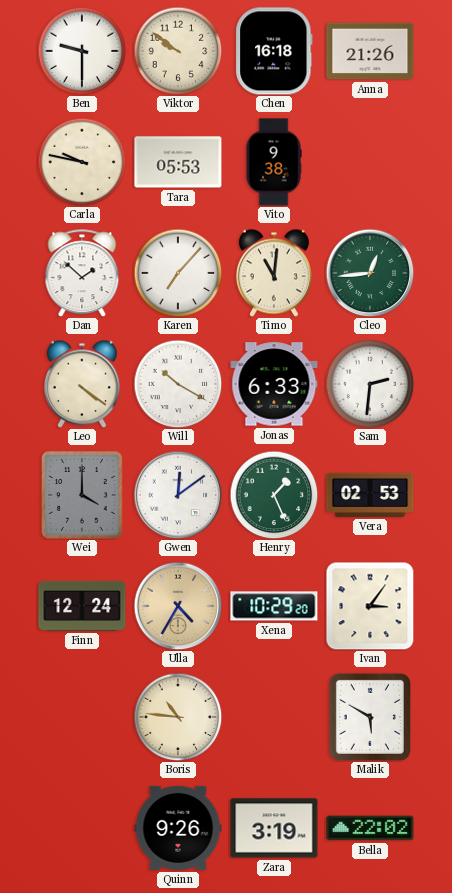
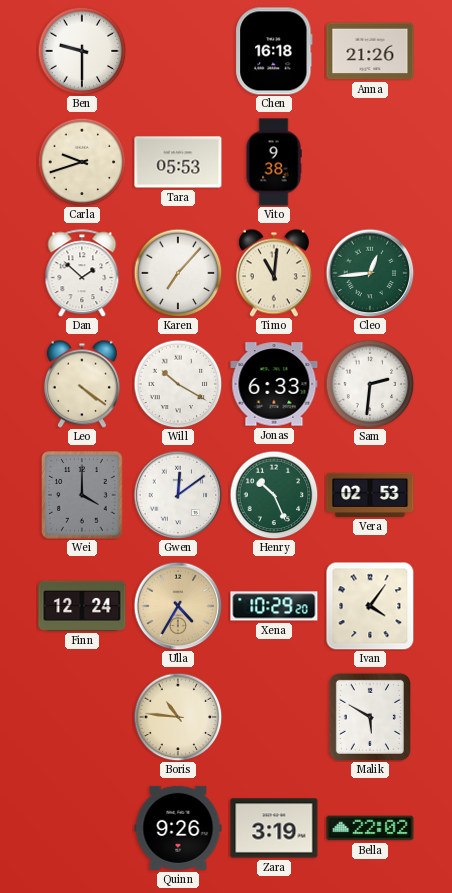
Viktor: 9:51 -> none (178, 51)
Carla: 9:47 -> 9:42 (82, 162)
Henry: 1:26 -> 10:26 (274, 495)
Ivan: 3:06 -> 4:06 (370, 606)
